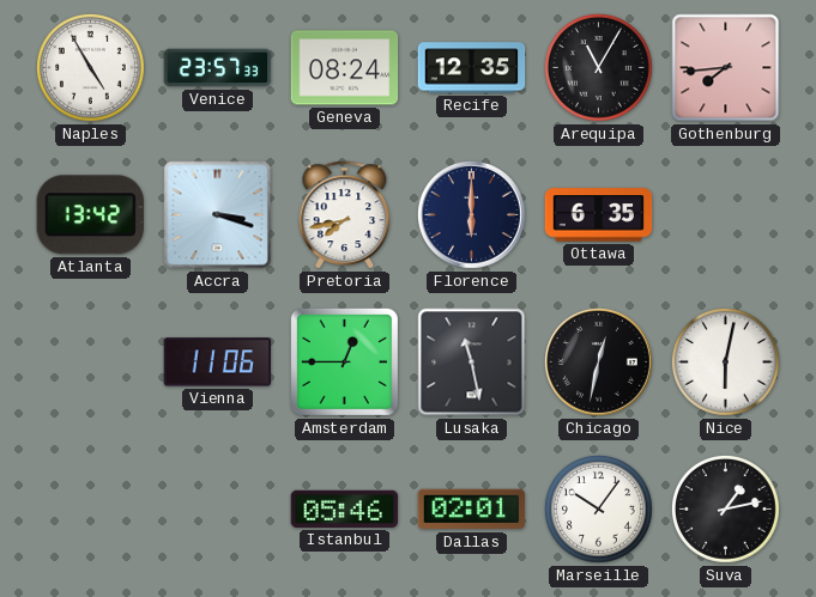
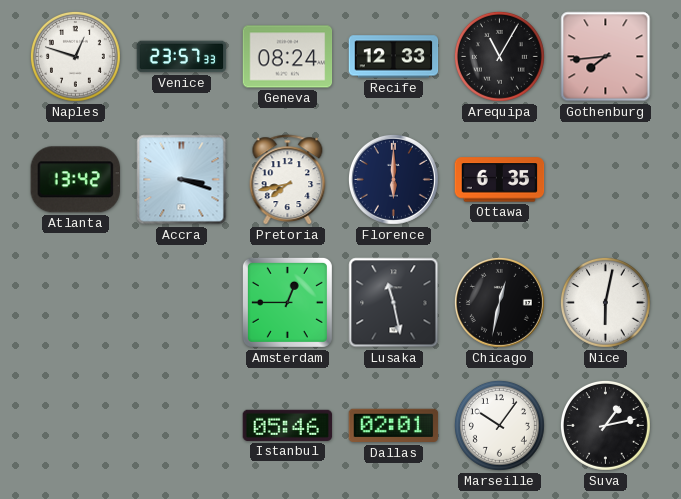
Naples: 4:55 -> 12:48 (75, 56)
Recife: 12:35 -> 12:33 (394, 57)
Vienna: 11:06 -> none (218, 363)
